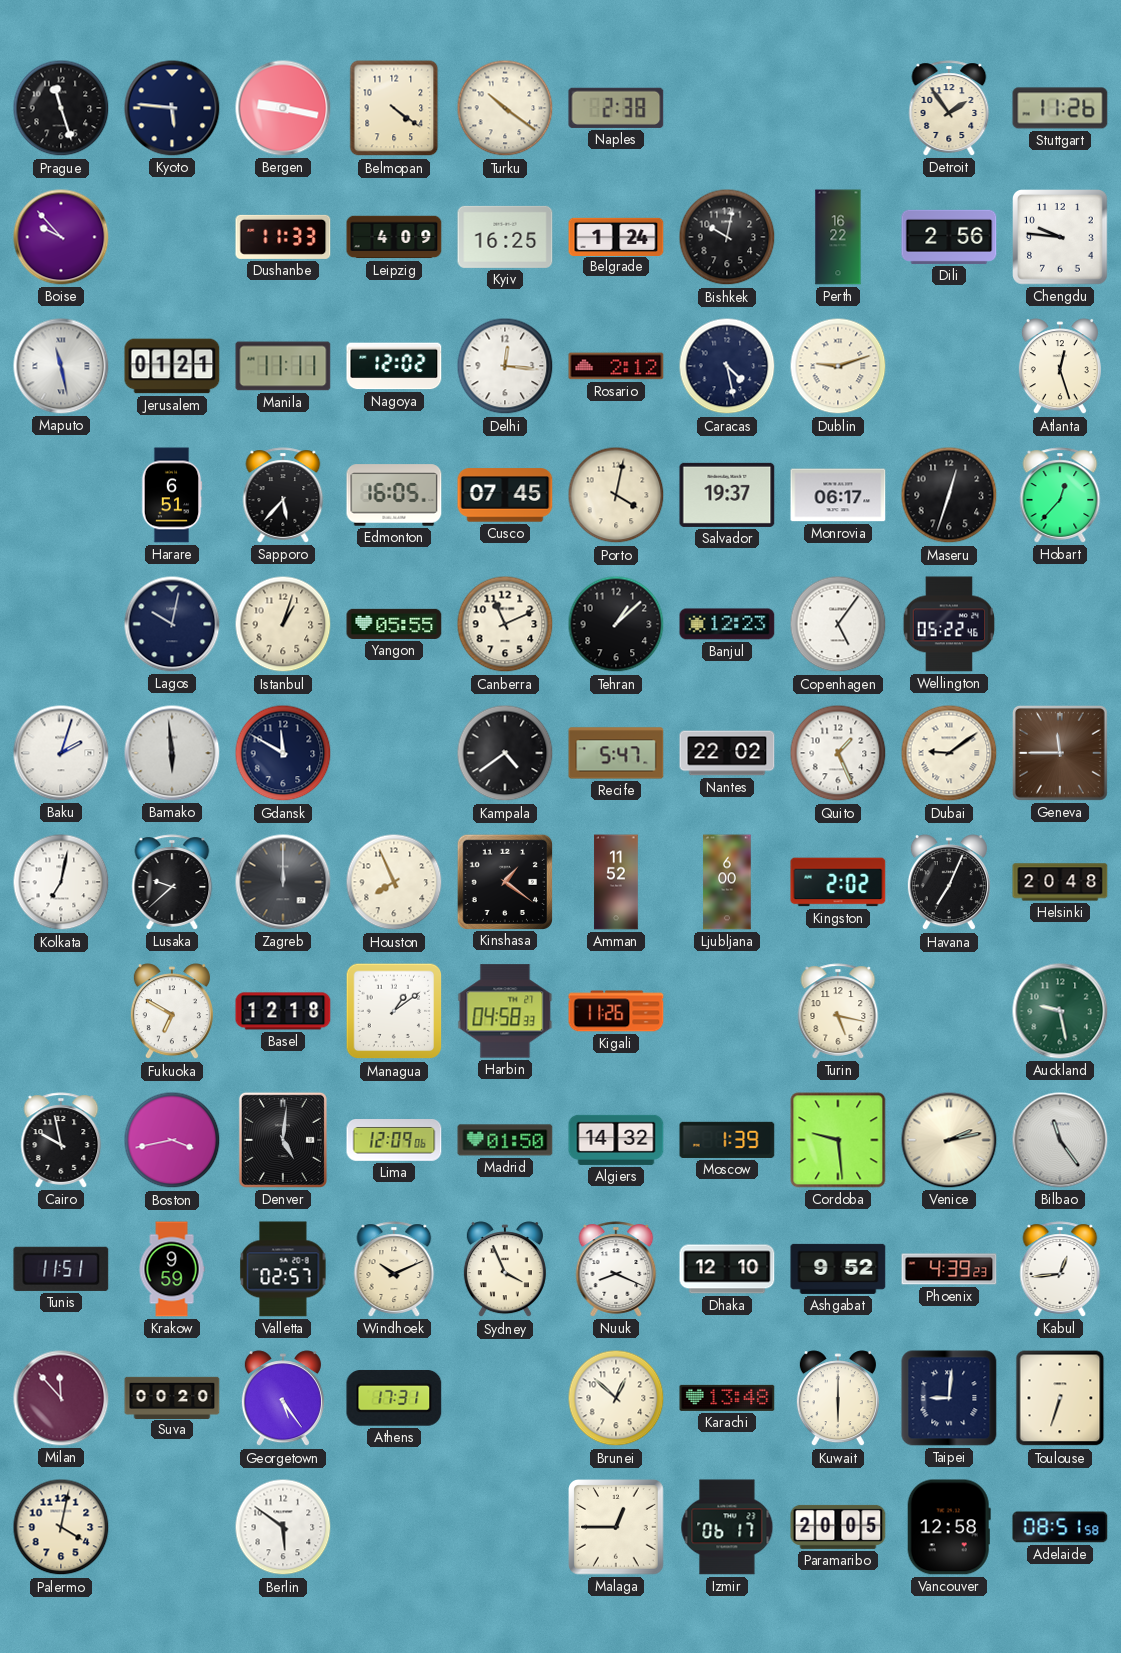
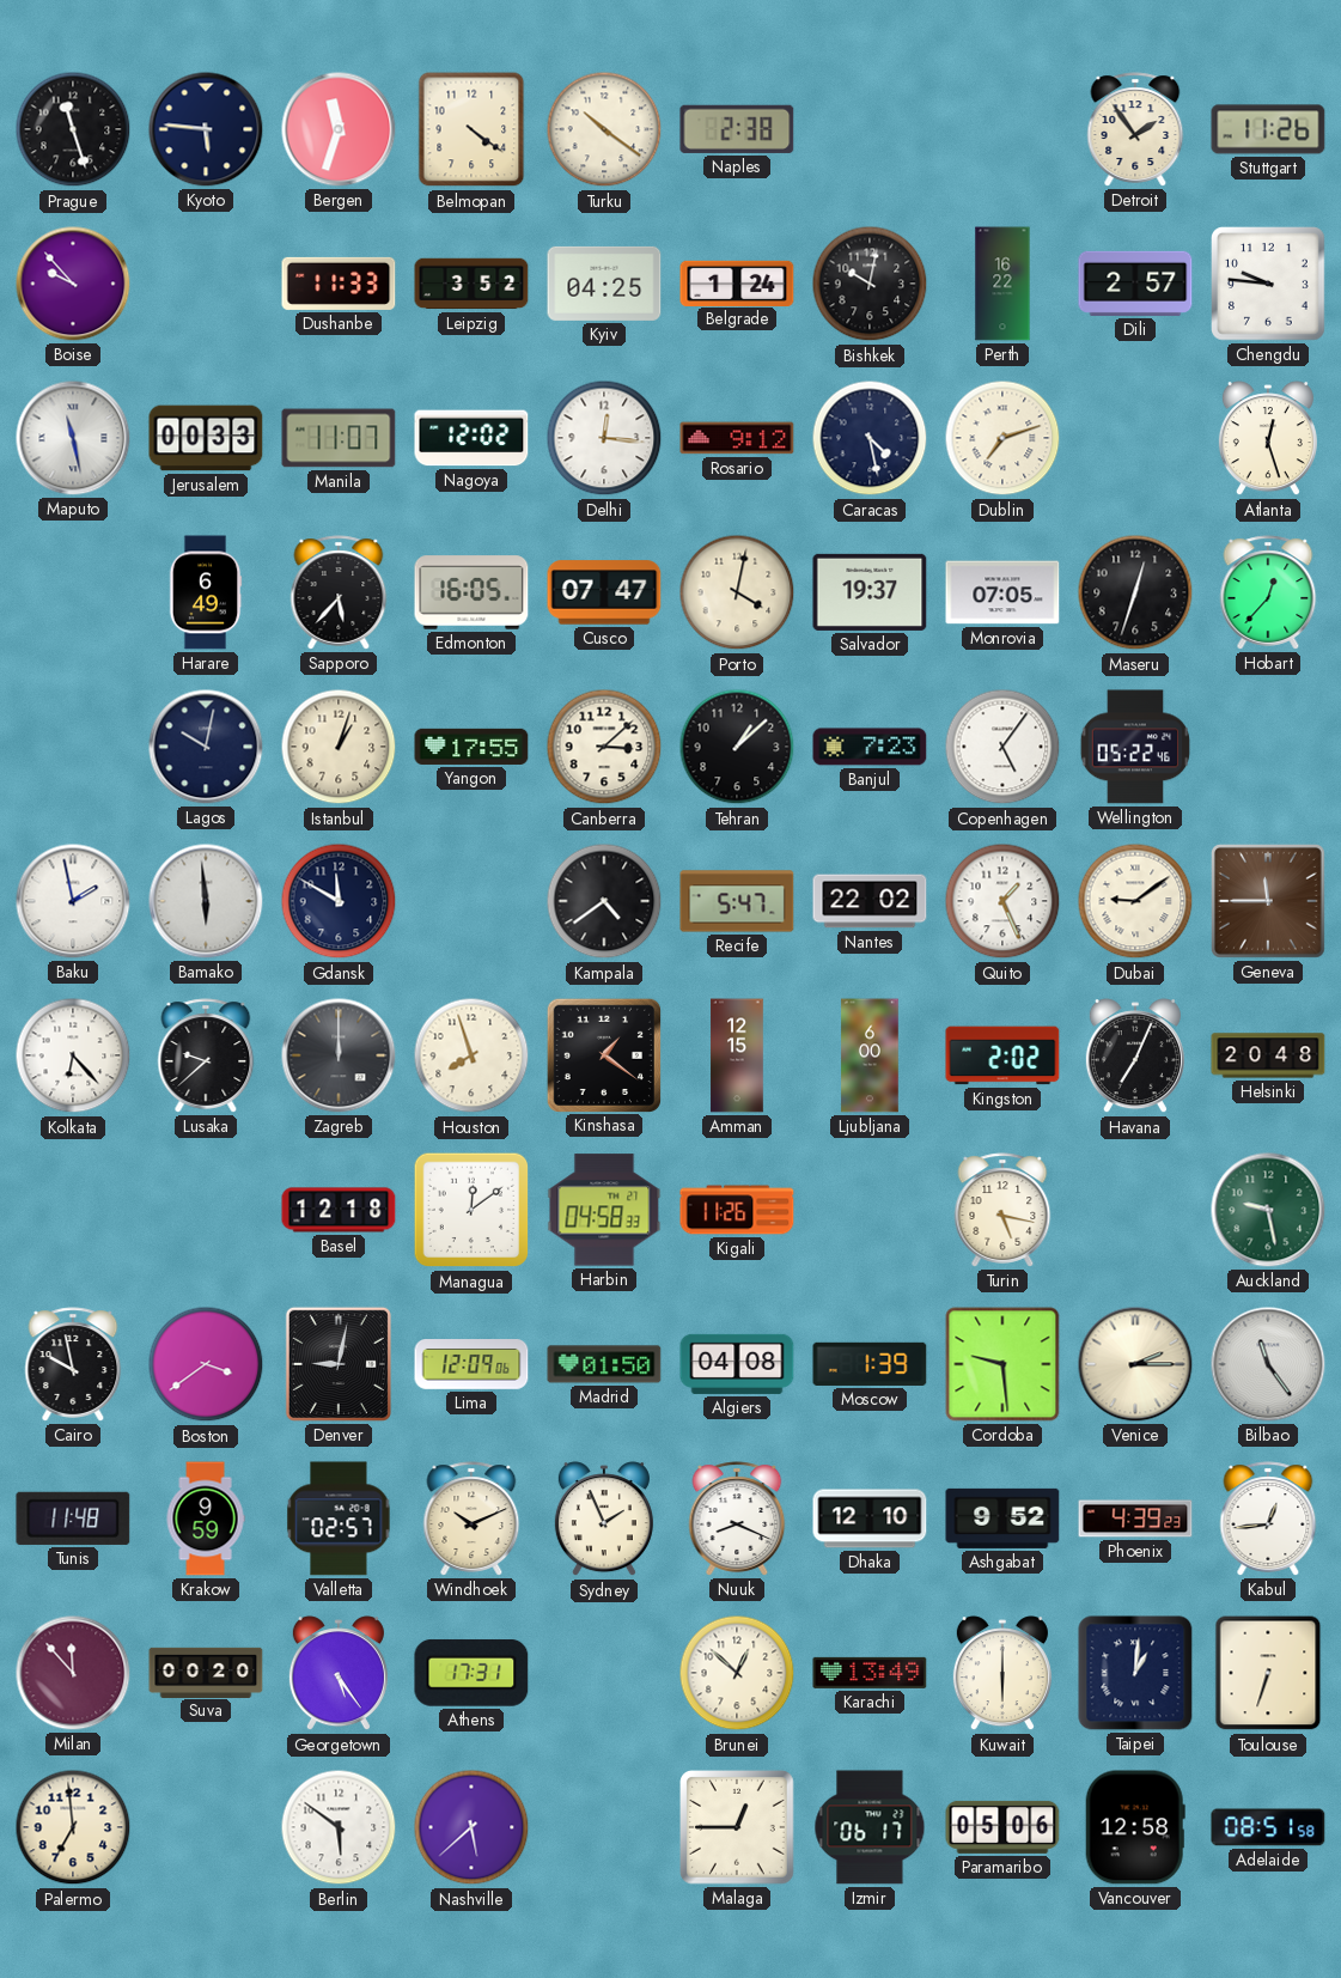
Bergen: 9:17 -> 11:33 (339, 129)
Leipzig: 4:09 -> 3:52 (471, 284)
Kyiv: 16:25 -> 04:25 (604, 284)
Dili: 2:56 -> 2:57 (1135, 284)
Jerusalem: 01:21 -> 00:33 (206, 438)
Manila: 11:11 -> 11:07 (339, 438)
Rosario: 2:12 -> 9:12 (737, 438)
Dublin: 9:12 -> 7:12 (1002, 438)
Harare: 6:51 -> 6:49 (206, 592)
Cusco: 07:45 -> 07:47 (604, 592)
Monrovia: 06:17 -> 07:05 (1002, 592)
Yangon: 05:55 -> 17:55 (471, 747)
Canberra: 11:11 -> 3:08 (604, 747)
Banjul: 12:23 -> 7:23 (870, 747)
Baku: 2:03 -> 1:58 (73, 901)
Kolkata: 7:02 -> 6:23 (73, 1055)
Houston: 7:56 -> 7:57 (471, 1055)
Amman: 11:52 -> 12:15 (737, 1055)
Fukuoka: 6:50 -> none (172, 1012)
Managua: 1:09 -> 12:09 (471, 1210)
Boston: 3:43 -> 3:39 (206, 1364)
Denver: 5:01 -> 9:02 (339, 1364)
Algiers: 14:32 -> 04:08 (737, 1364)
Venice: 2:13 -> 2:15 (1135, 1364)
Tunis: 11:51 -> 11:48 (73, 1519)
Sydney: 3:56 -> 1:56 (604, 1520)
Karachi: 13:48 -> 13:49 (870, 1673)
Taipei: 9:01 -> 1:01 (1135, 1673)
Palermo: 4:02 -> 6:59 (73, 1827)
Nashville: none -> 5:38 (471, 1827)
Paramaribo: 20:05 -> 05:06 (1002, 1827)
